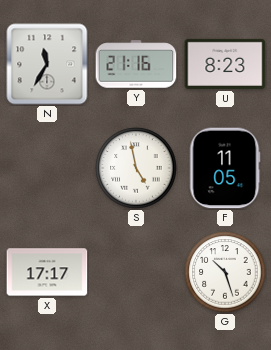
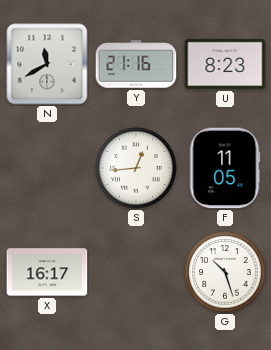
N: 11:35 -> 11:40 (47, 64)
S: 4:58 -> 12:44 (136, 168)
X: 17:17 -> 16:17 (47, 272)
